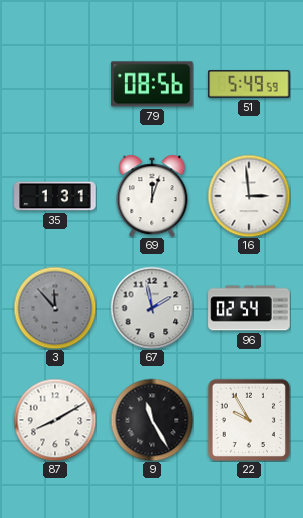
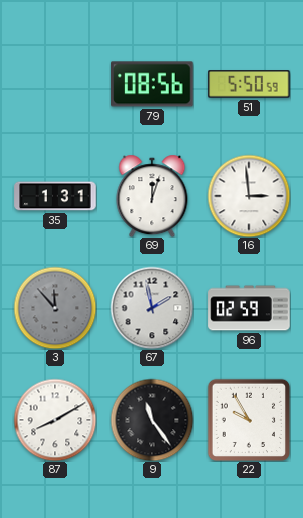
51: 5:49 -> 5:50 (249, 84)
96: 02:54 -> 02:59 (249, 308)
9: 11:25 -> 11:24 (152, 420)
